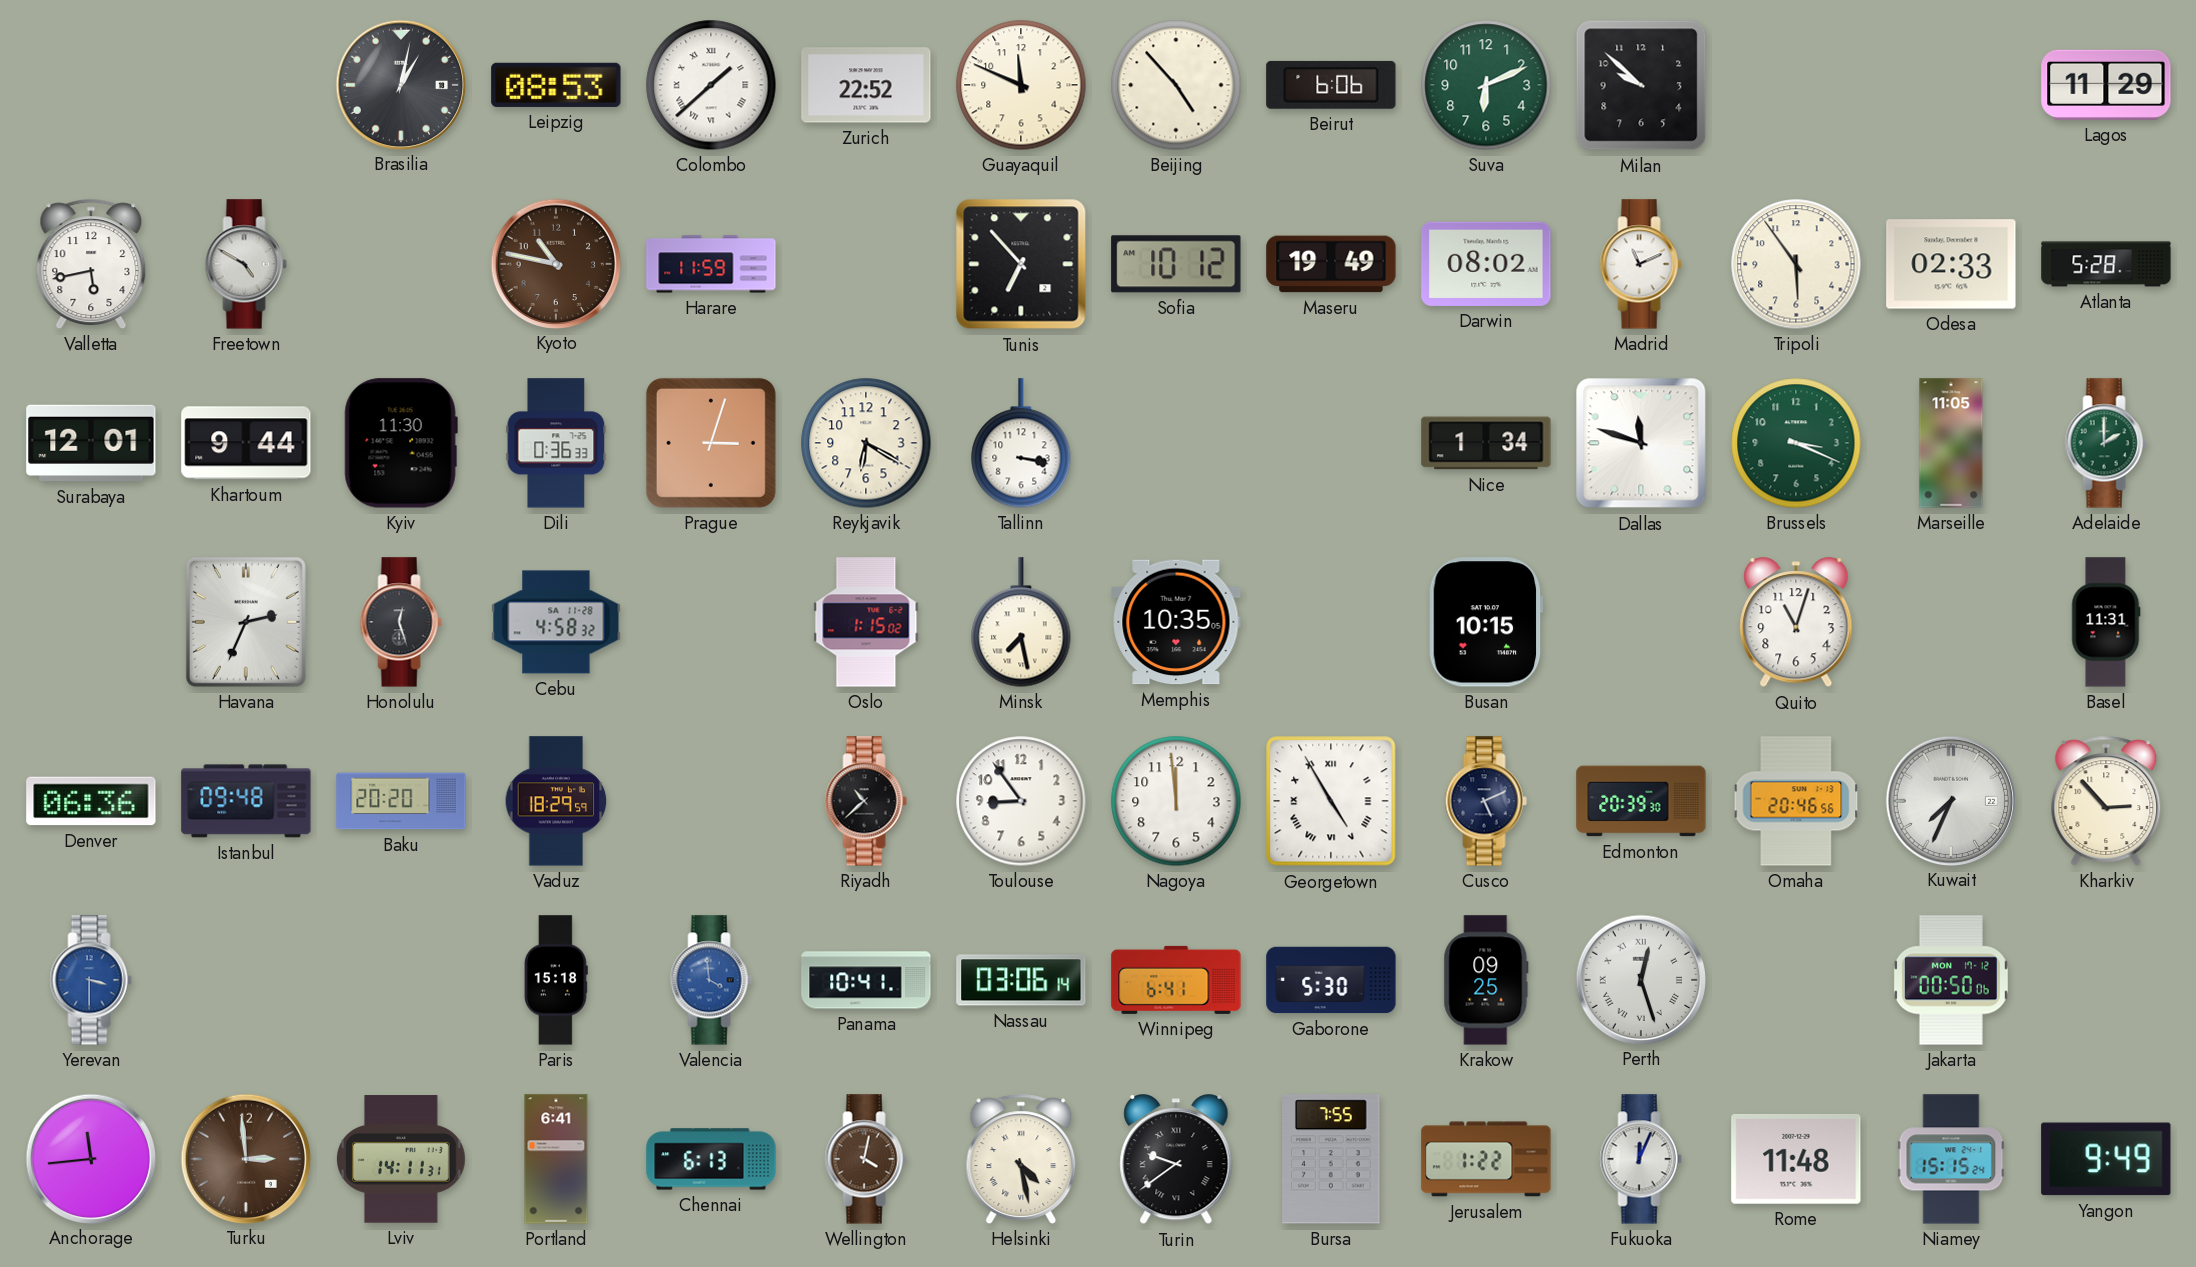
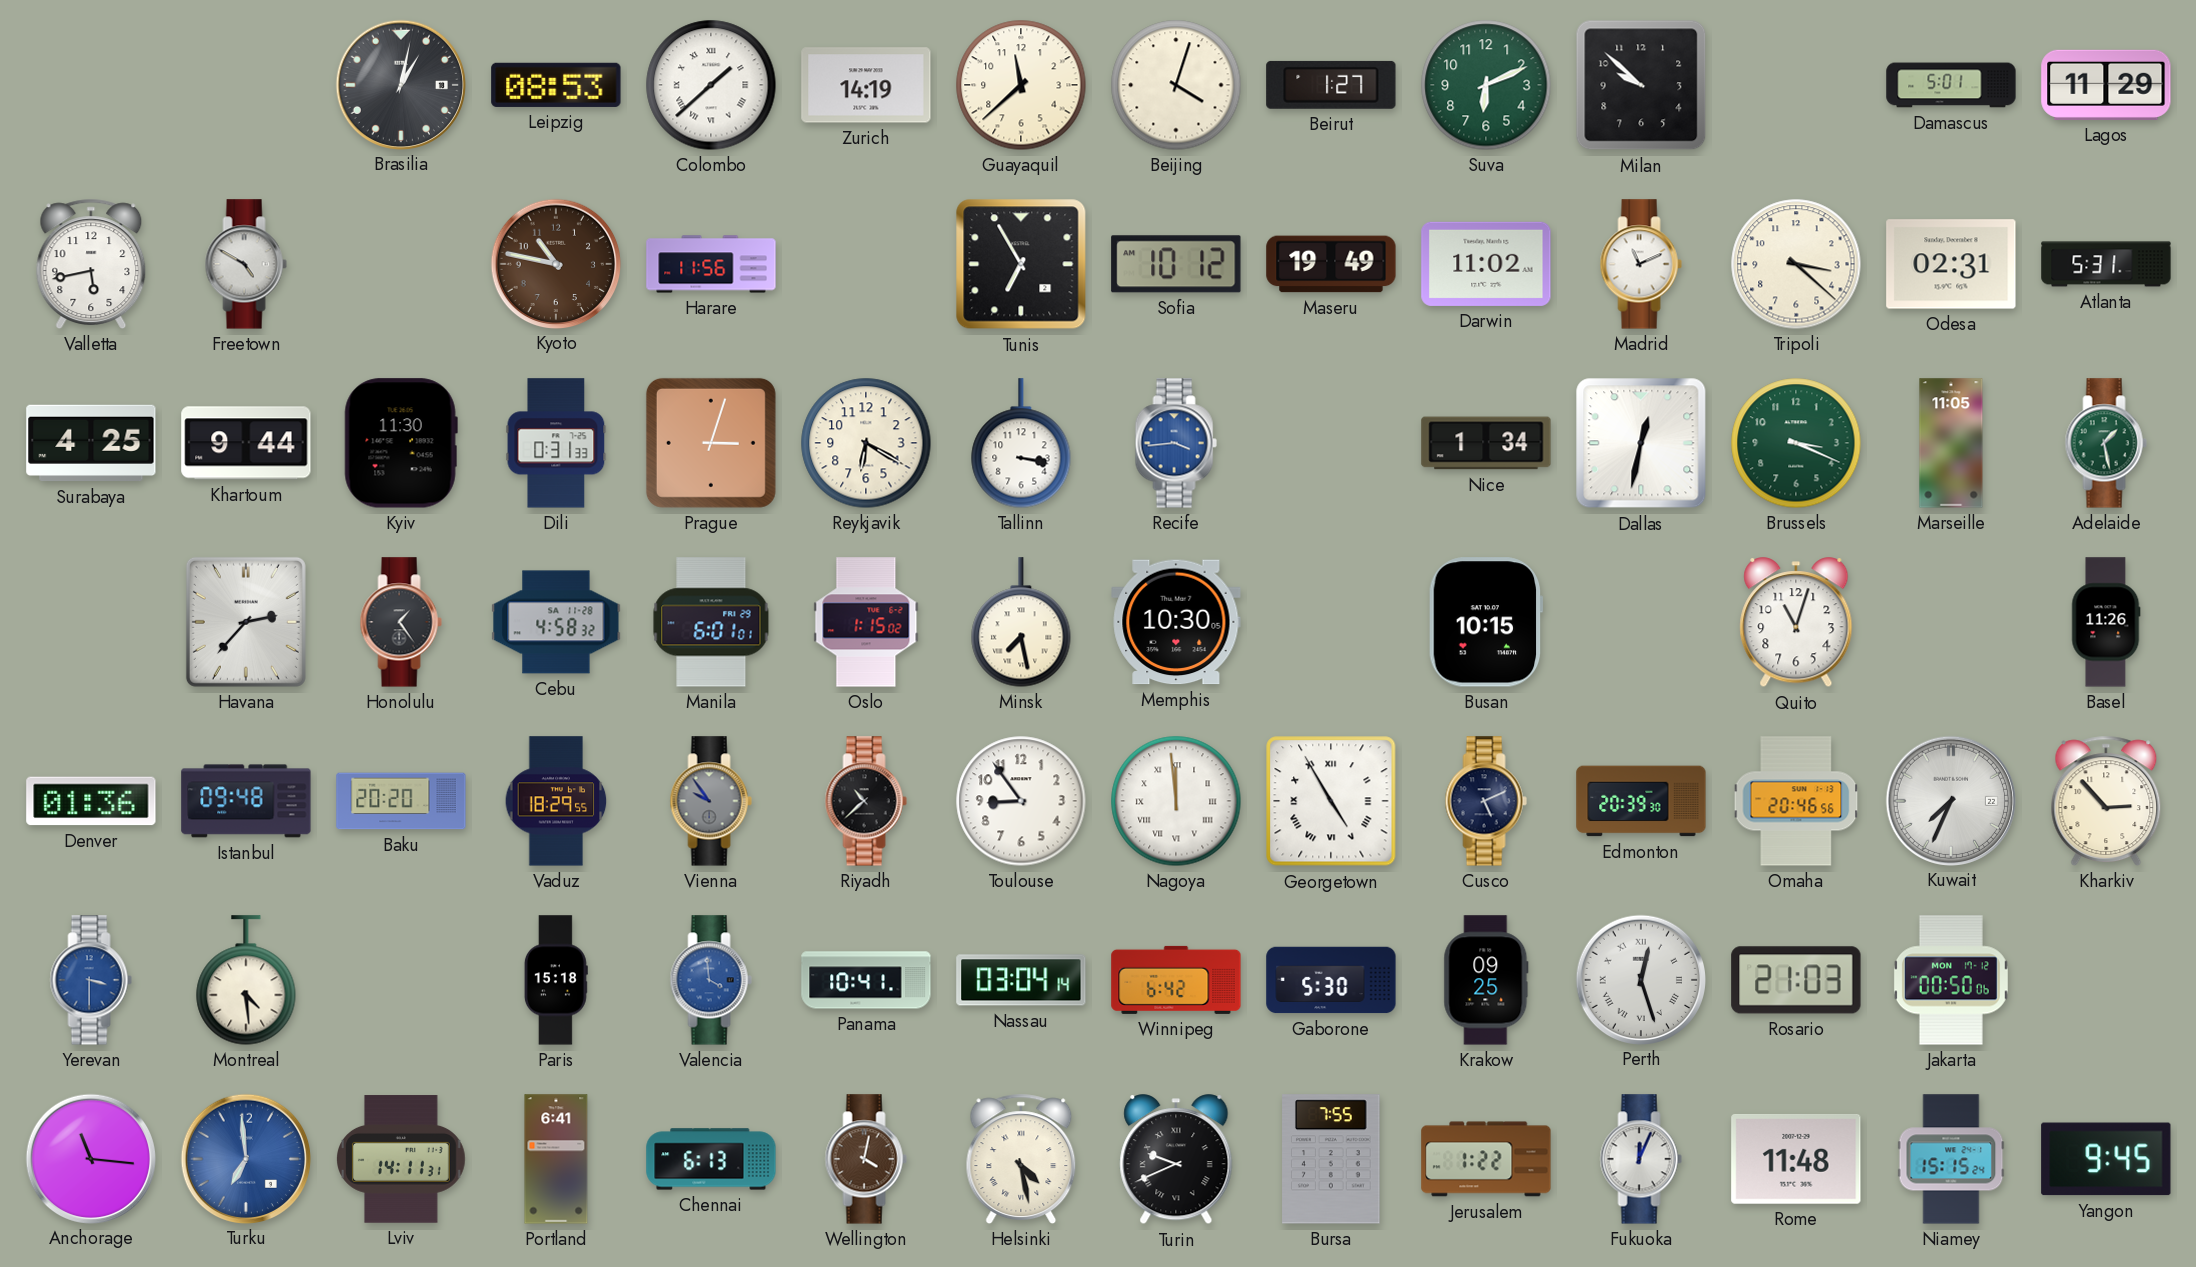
Zurich: 22:52 -> 14:19 (866, 85)
Guayaquil: 11:49 -> 11:38 (1021, 85)
Beijing: 4:53 -> 4:03 (1176, 85)
Beirut: 6:06 -> 1:27 (1331, 85)
Damascus: none -> 5:01 (1951, 85)
Harare: 11:59 -> 11:56 (711, 264)
Tunis: 6:53 -> 6:55 (1021, 264)
Darwin: 08:02 -> 11:02 (1486, 264)
Tripoli: 5:54 -> 3:22 (1796, 264)
Odesa: 02:33 -> 02:31 (1951, 264)
Atlanta: 5:28 -> 5:31 (2106, 264)
Surabaya: 12:01 -> 4:25 (91, 443)
Dili: 0:36 -> 0:31 (556, 443)
Recife: none -> 3:44 (1176, 443)
Dallas: 11:48 -> 12:32 (1641, 443)
Adelaide: 2:00 -> 1:28 (2106, 443)
Havana: 2:34 -> 2:37 (246, 622)
Honolulu: 12:27 -> 1:24 (401, 622)
Manila: none -> 6:01 (711, 622)
Memphis: 10:35 -> 10:30 (1176, 622)
Basel: 11:31 -> 11:26 (2106, 622)
Denver: 06:36 -> 01:36 (91, 801)
Vaduz: 18:29:59 -> 18:29:55 (556, 801)
Vienna: none -> 9:54 (711, 801)
Nagoya numerals: Arabic -> Roman (1176, 801)
Montreal: none -> 4:29 (246, 980)
Nassau: 03:06 -> 03:04 (1021, 980)
Winnipeg: 6:41 -> 6:42 (1176, 980)
Rosario: none -> 21:03 (1796, 980)
Anchorage: 11:44 -> 11:16 (90, 1158)
Turku: 2:59 -> 6:59 (245, 1158)
Turku dial: brown -> blue (245, 1158)
Turin: 9:39 -> 9:41 (1176, 1160)
Yangon: 9:49 -> 9:45 (2106, 1159)
